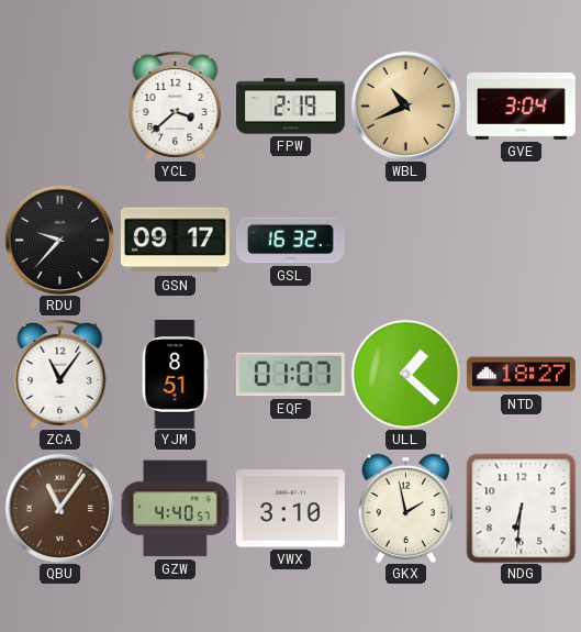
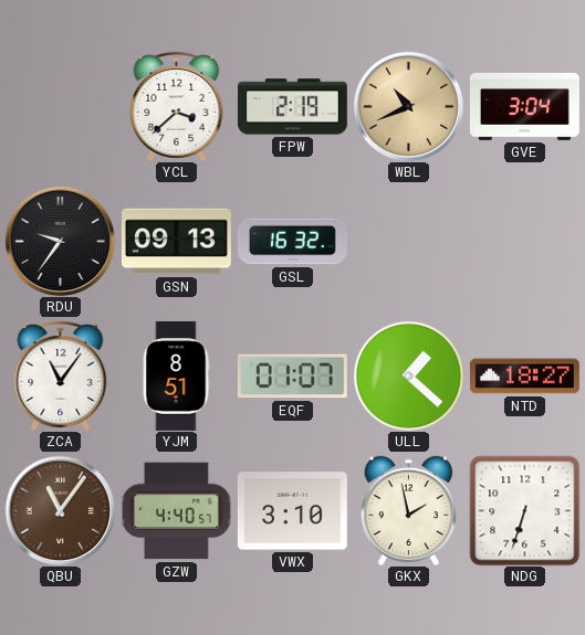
RDU: 9:37 -> 9:36 (60, 241)
GSN: 09:17 -> 09:13 (176, 242)
NDG: 6:31 -> 6:33 (524, 510)
